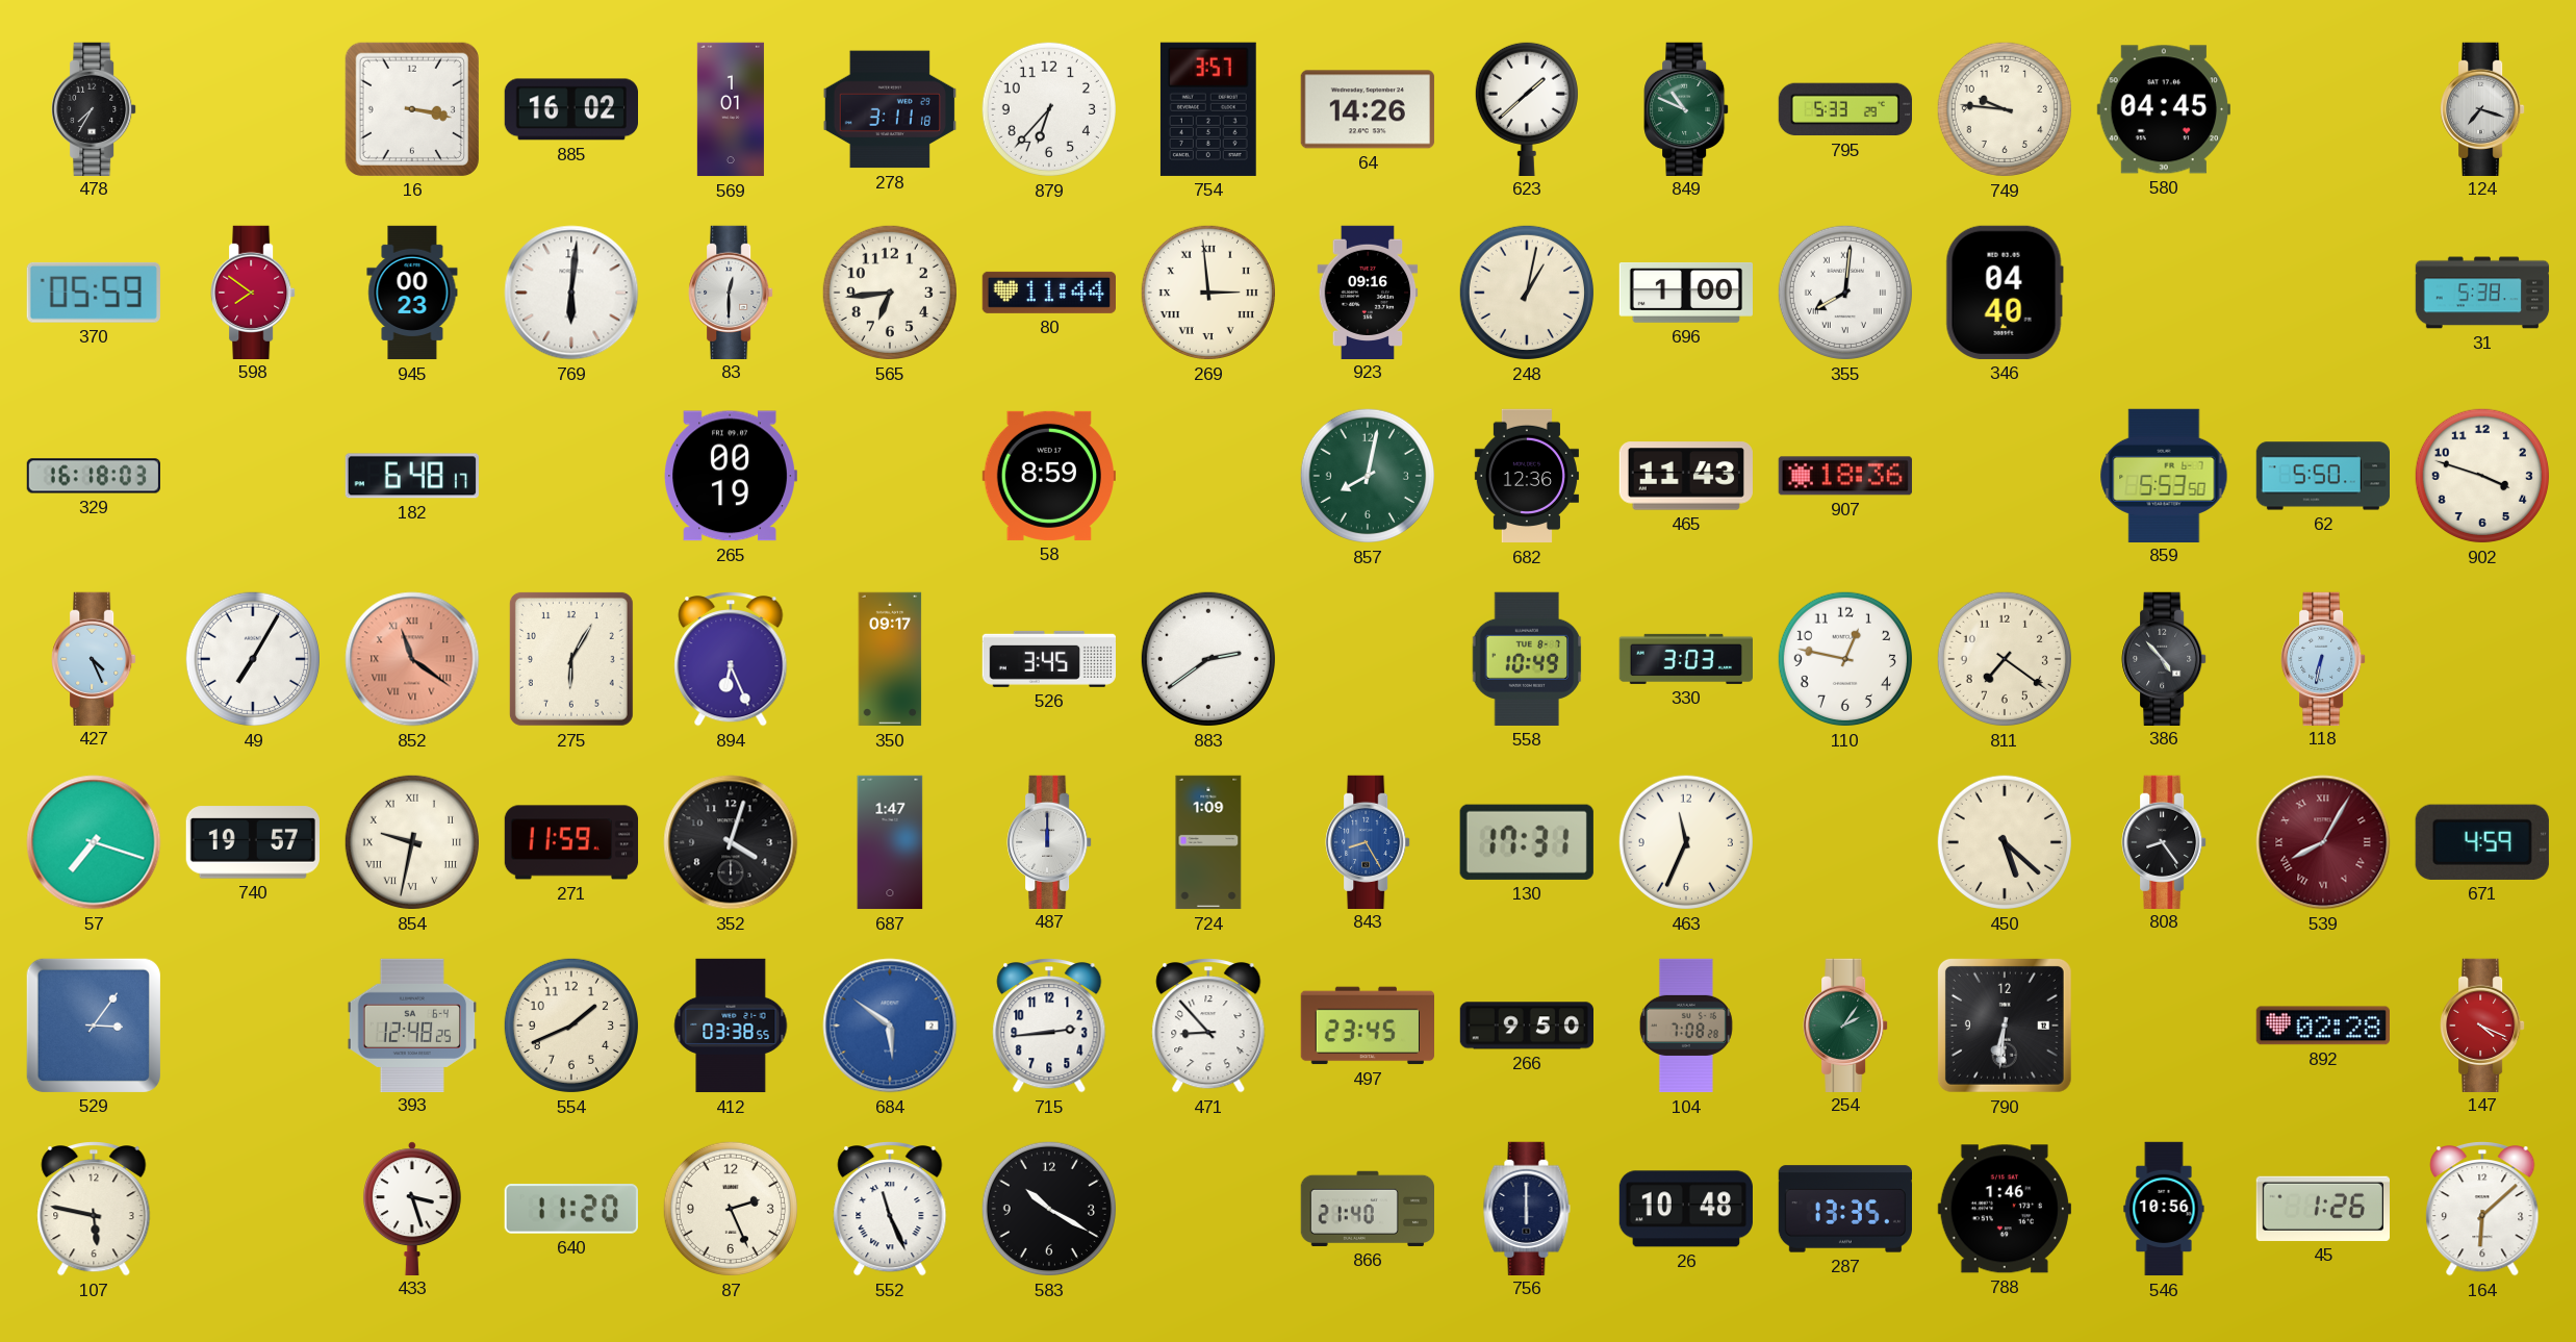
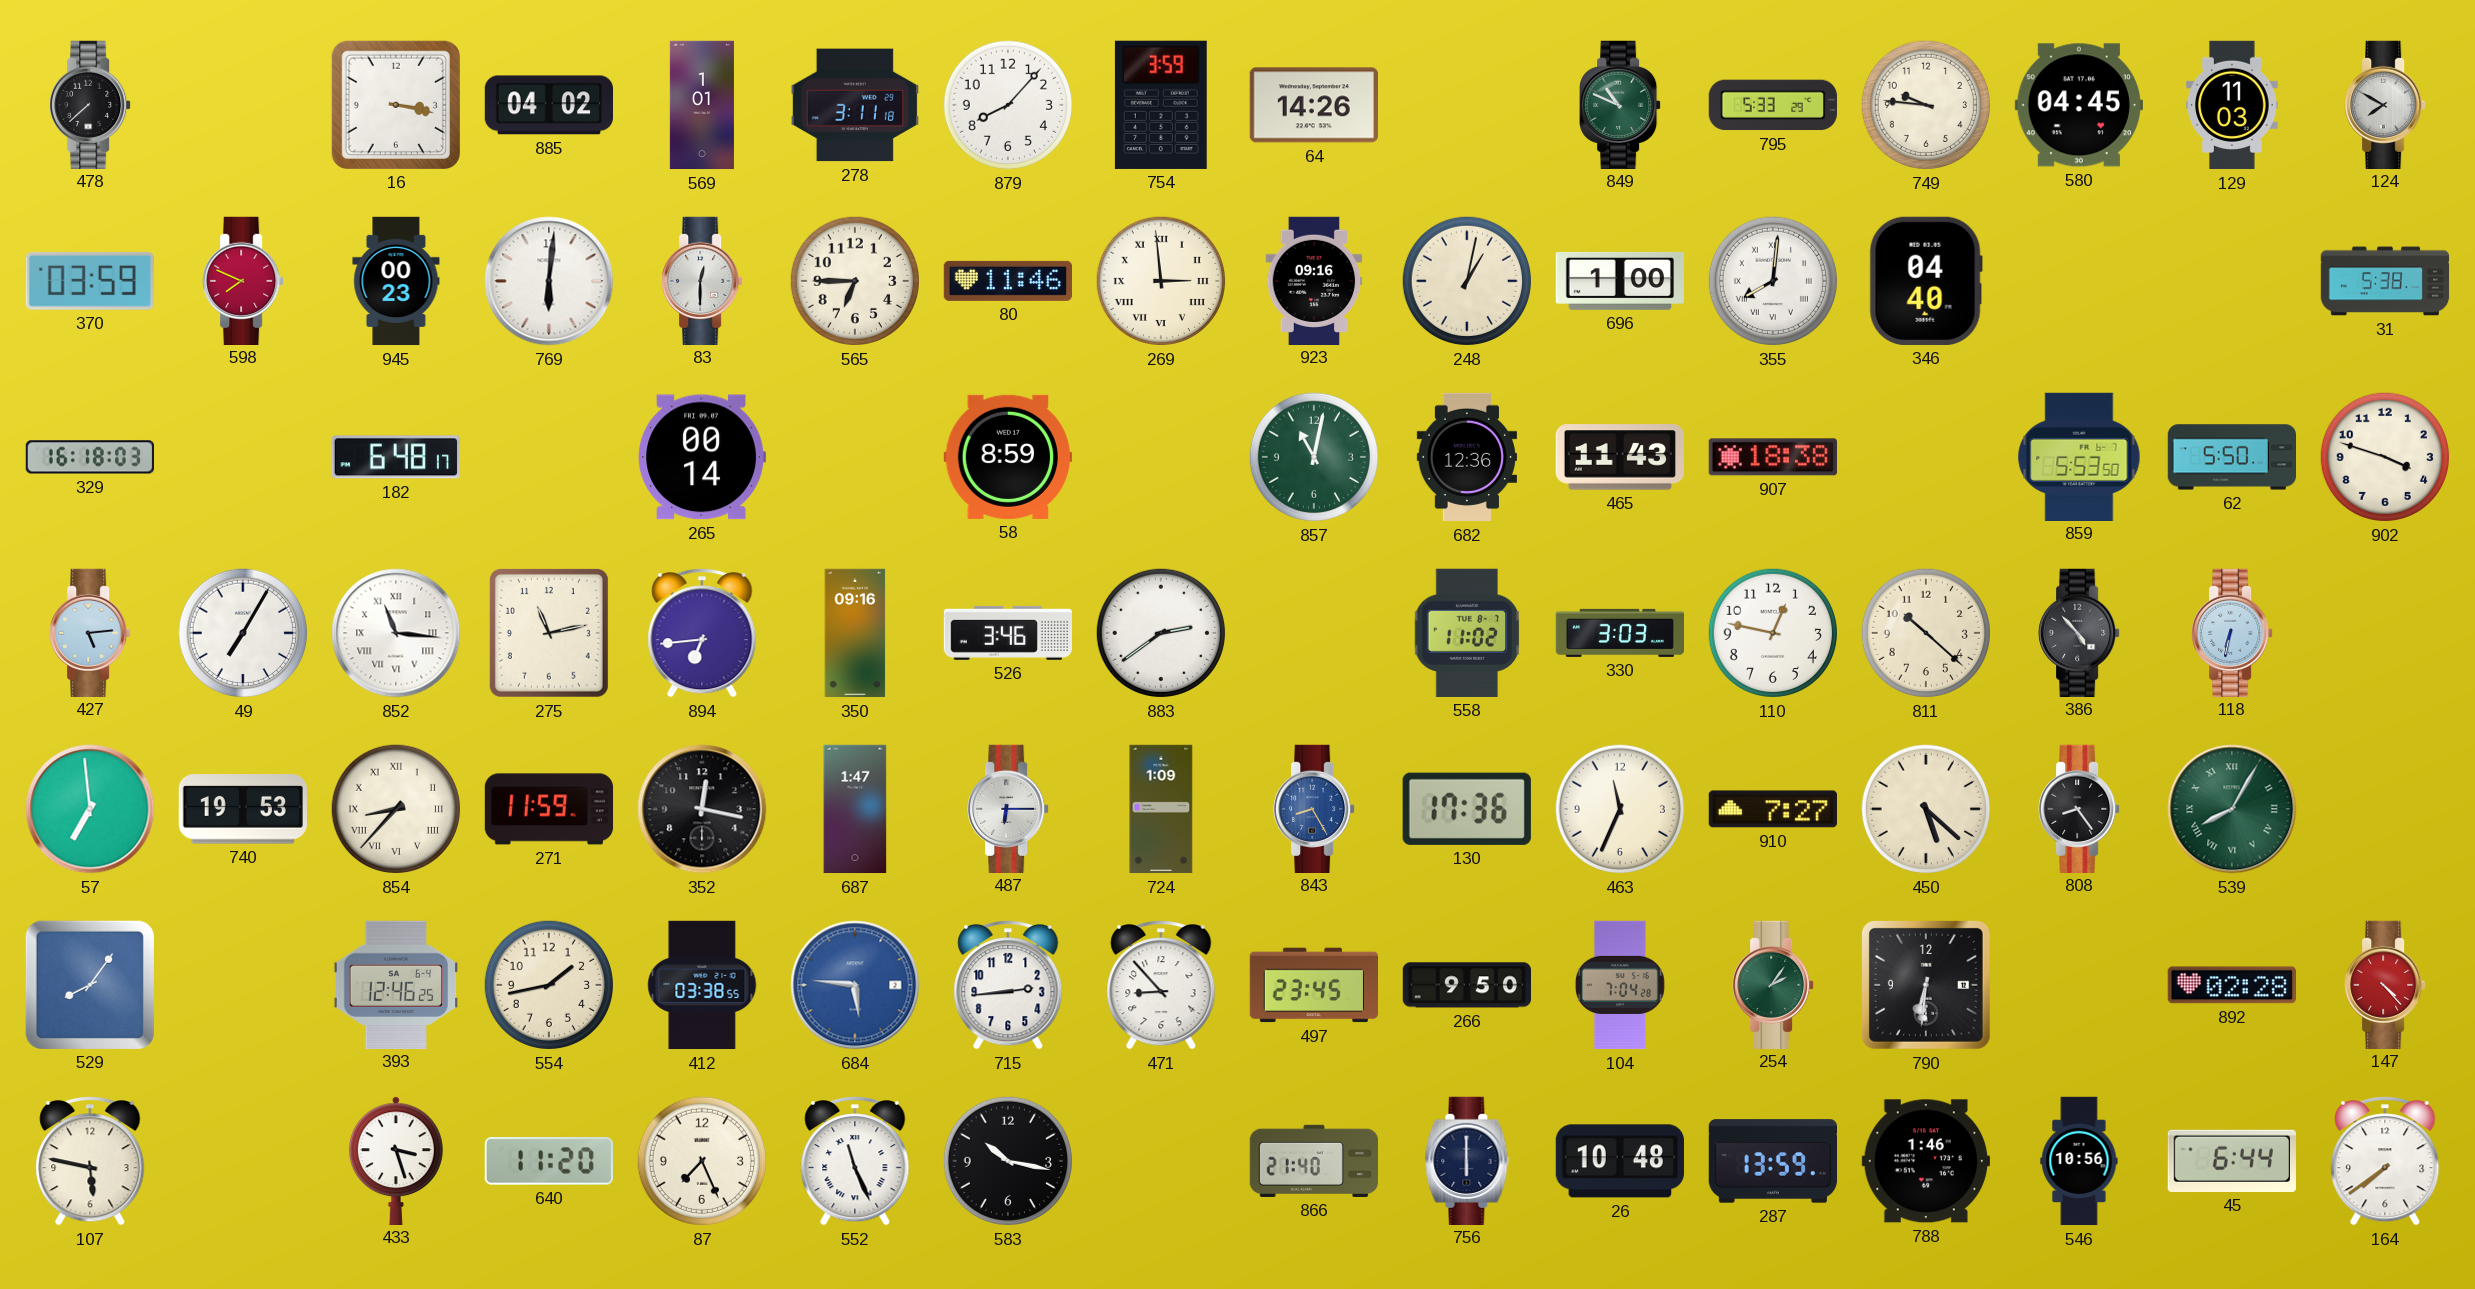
478: 7:35 -> 7:38 (90, 104)
885: 16:02 -> 04:02 (548, 105)
879: 6:37 -> 8:07 (1008, 105)
754: 3:57 -> 3:59 (1161, 105)
623: 1:38 -> none (1527, 108)
129: none -> 11:03 (2232, 105)
124: 7:18 -> 7:50 (2385, 104)
370: 05:59 -> 03:59 (90, 281)
598: 7:51 -> 7:49 (243, 280)
565: 6:44 -> 6:45 (855, 281)
80: 11:44 -> 11:46 (1007, 281)
265: 00:19 -> 00:14 (702, 457)
857: 8:02 -> 11:02 (1314, 457)
907: 18:36 -> 18:38 (1773, 457)
427: 4:26 -> 5:14 (90, 632)
852: 11:21 -> 11:16 (396, 633)
852 dial: salmon -> white (396, 633)
275: 6:05 -> 11:13 (549, 633)
894: 6:26 -> 6:44 (702, 633)
350: 09:17 -> 09:16 (855, 633)
526: 3:45 -> 3:46 (1007, 633)
558: 10:49 -> 11:02 (1467, 633)
811: 7:21 -> 10:22 (1926, 633)
57: 7:18 -> 6:59 (90, 809)
740: 19:57 -> 19:53 (243, 809)
854: 9:32 -> 8:37 (396, 809)
352: 4:03 -> 12:17 (702, 809)
487: 12:00 -> 6:15 (1008, 808)
130: 17:31 -> 17:36 (1467, 809)
910: none -> 7:27 (1772, 809)
539 dial: burgundy -> green (2232, 809)
671: 4:59 -> none (2482, 842)
529: 3:06 -> 8:06 (90, 985)
393: 12:48 -> 12:46 (395, 984)
554: 1:41 -> 1:43 (549, 985)
684: 5:51 -> 5:46 (855, 985)
104: 7:08 -> 7:04 (1620, 985)
147: 4:19 -> 4:23 (2385, 984)
87: 2:26 -> 7:26 (702, 1161)
583: 10:20 -> 10:17 (1008, 1161)
287: 13:35 -> 13:59 (1772, 1161)
45: 1:26 -> 6:44 (2232, 1161)
164: 6:08 -> 7:39 (2385, 1161)
